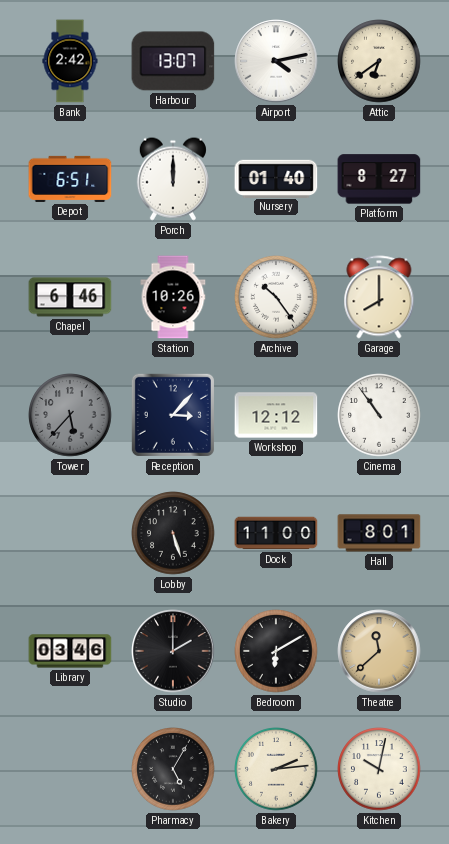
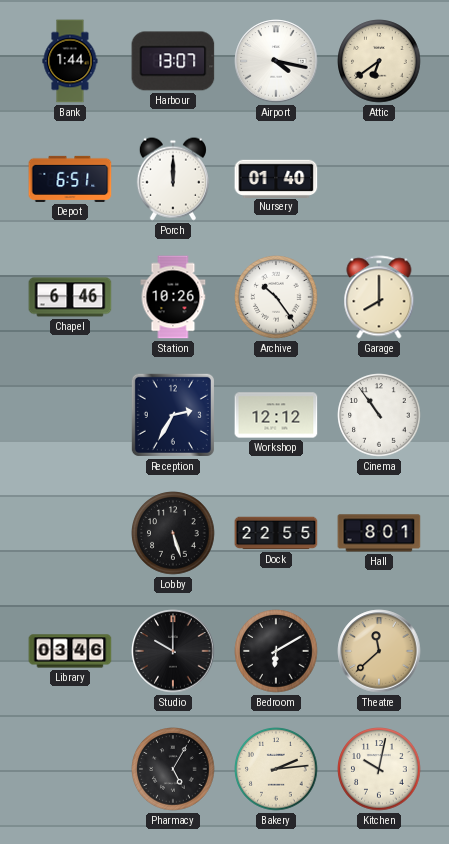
Bank: 2:42 -> 1:44 (70, 61)
Airport: 4:13 -> 4:17 (276, 61)
Platform: 8:27 -> none (379, 179)
Tower: 5:37 -> none (70, 415)
Reception: 3:07 -> 2:35 (173, 415)
Dock: 11:00 -> 22:55 (276, 533)
Studio: 2:00 -> 10:00 (173, 651)
